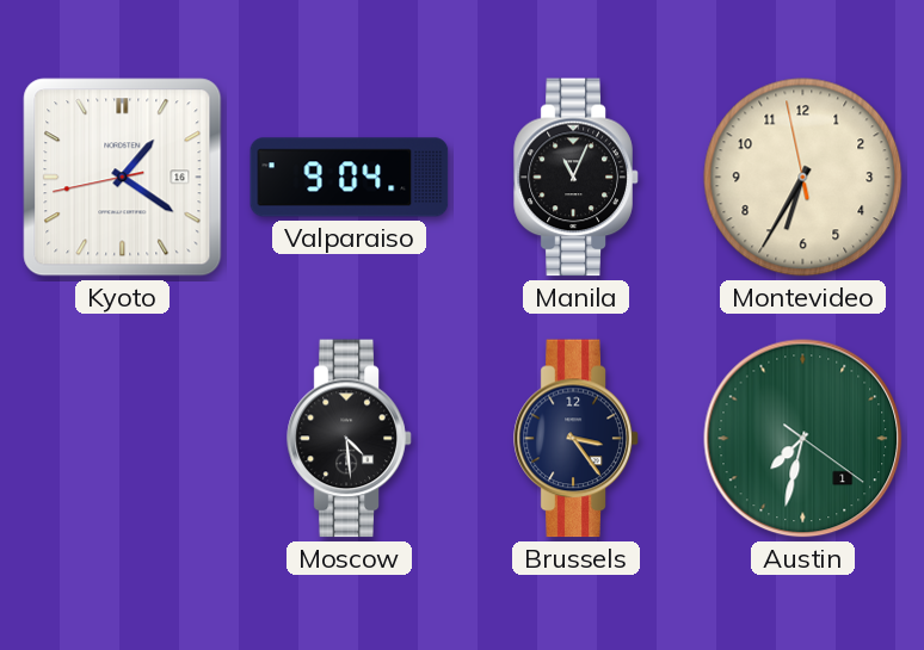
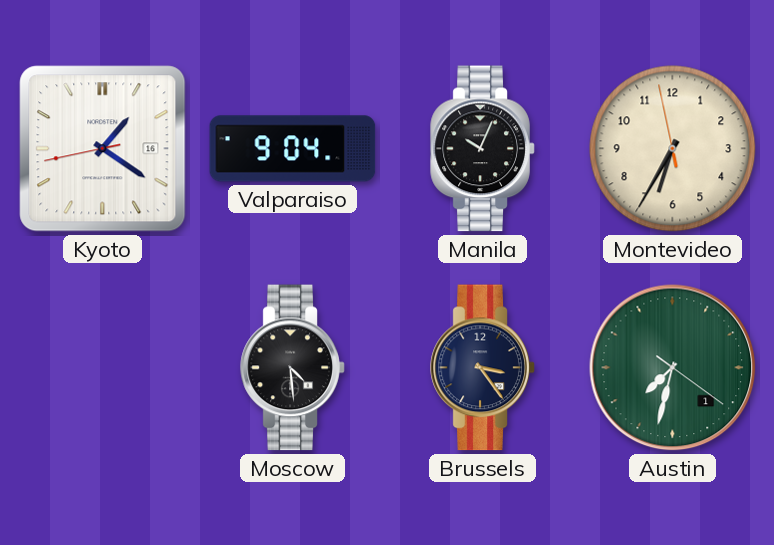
Manila: 11:04 -> 10:04 (483, 149)
